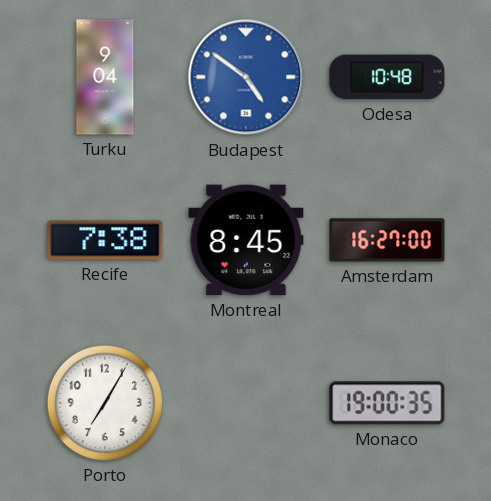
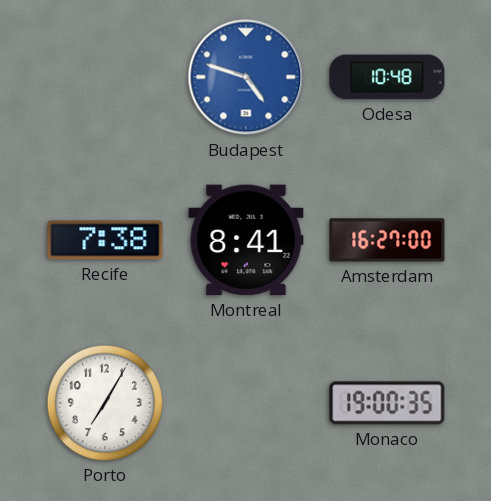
Turku: 9:04 -> none (105, 77)
Budapest: 4:51 -> 4:48 (246, 77)
Montreal: 8:45 -> 8:41 (246, 240)
